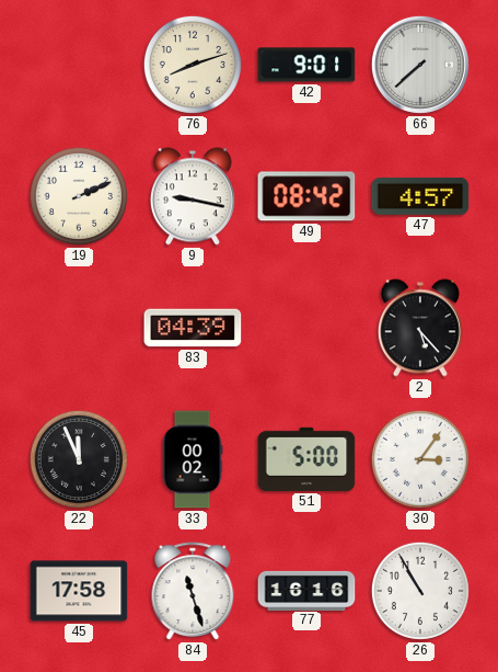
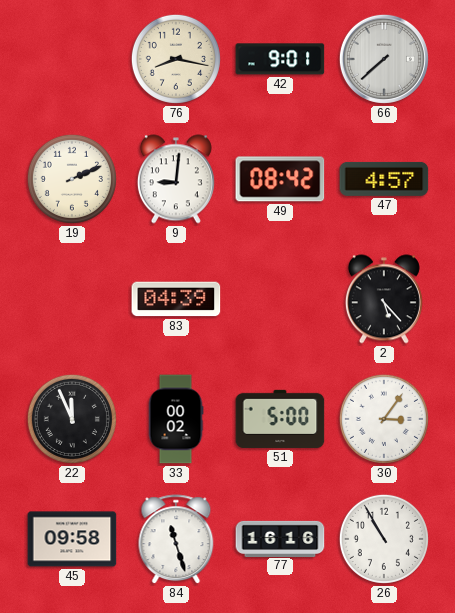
76: 8:12 -> 8:17 (176, 59)
9: 9:17 -> 9:01 (176, 179)
45: 17:58 -> 09:58 (72, 539)
